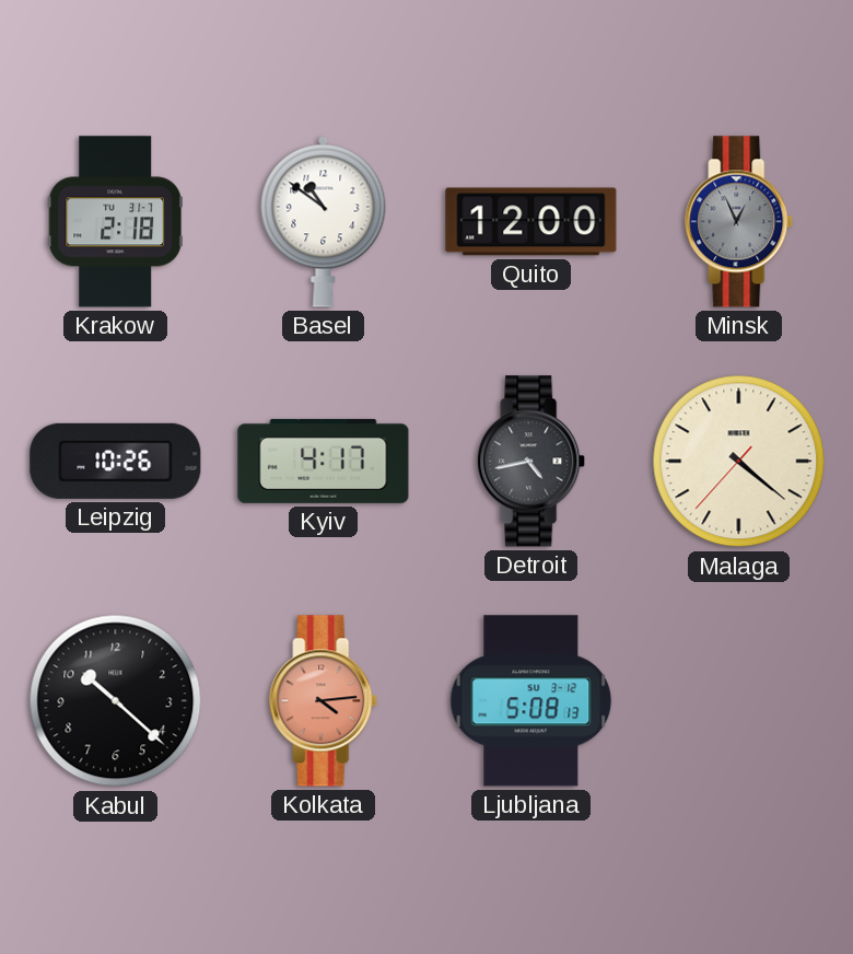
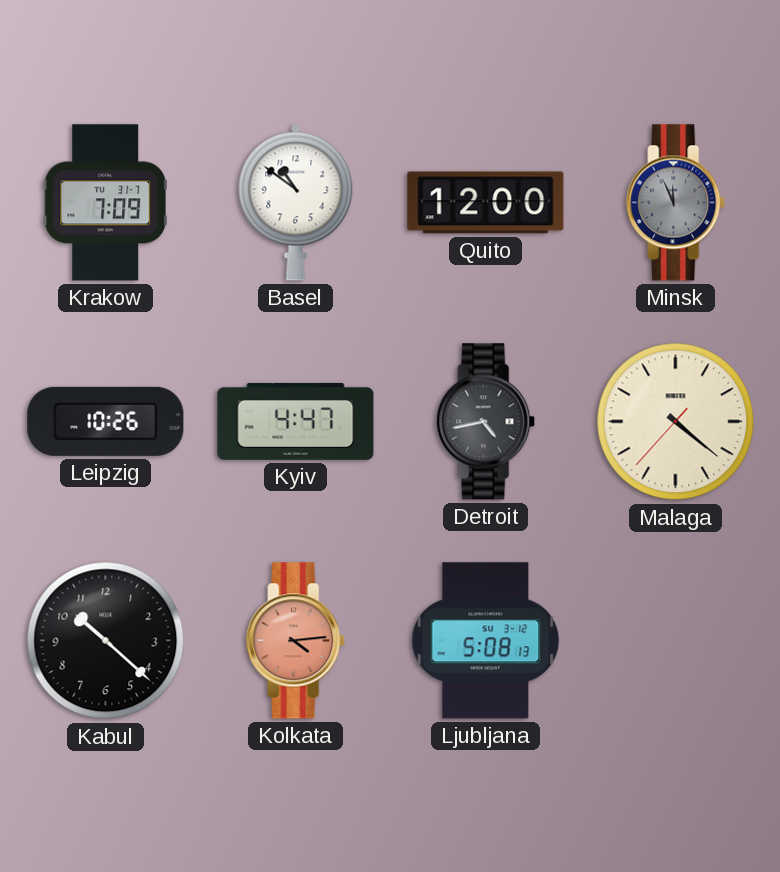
Krakow: 2:18 -> 7:09 (105, 203)
Minsk: 12:56 -> 11:56 (676, 203)
Kyiv: 4:17 -> 4:47 (296, 421)
